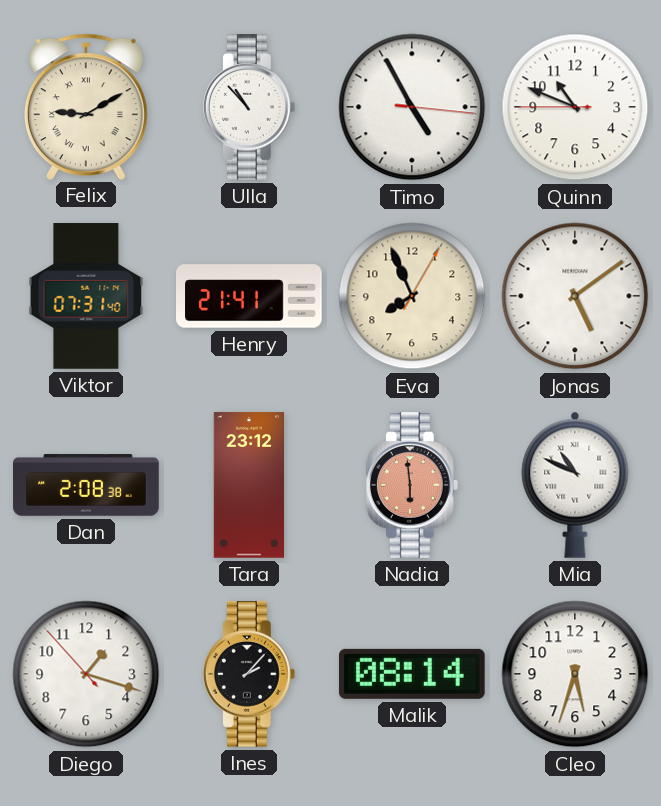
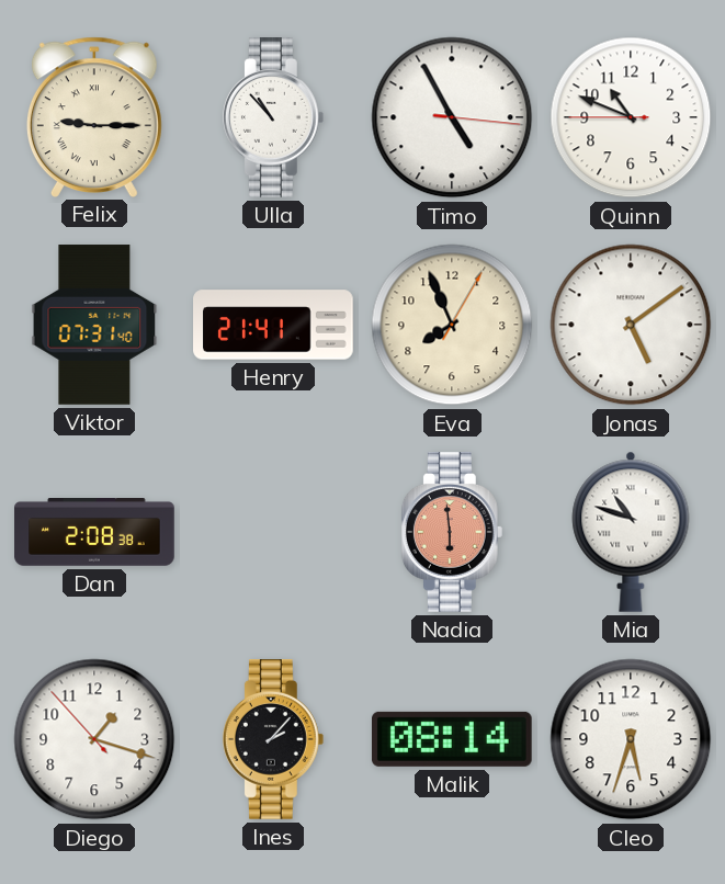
Felix: 9:10 -> 9:15 (94, 116)
Tara: 23:12 -> none (249, 485)
Mia: 10:49 -> 10:48 (631, 532)
